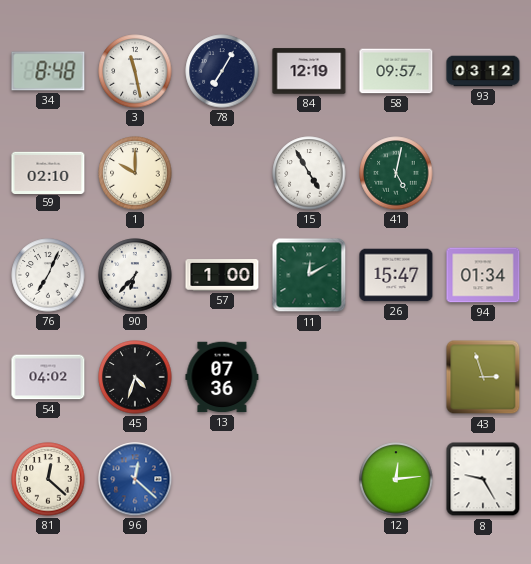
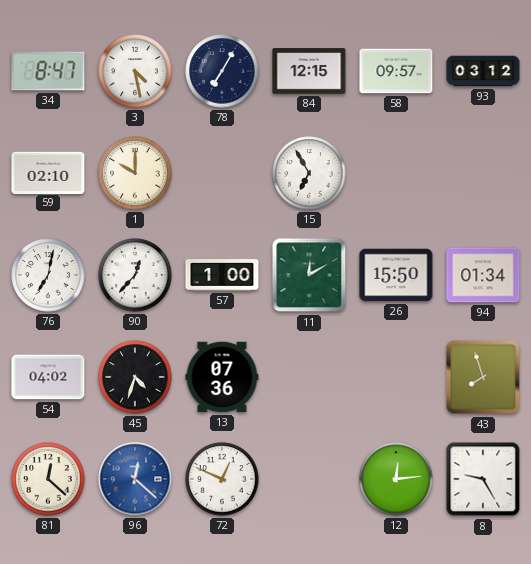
34: 8:48 -> 8:47 (48, 71)
3: 11:28 -> 4:28 (135, 71)
84: 12:19 -> 12:15 (309, 71)
15: 4:55 -> 6:55 (309, 173)
41: 5:02 -> none (396, 173)
76: 7:04 -> 7:02 (48, 275)
90: 6:37 -> 12:37 (135, 275)
26: 15:47 -> 15:50 (396, 275)
43: 2:57 -> 7:57 (483, 377)
72: none -> 12:49 (222, 479)
